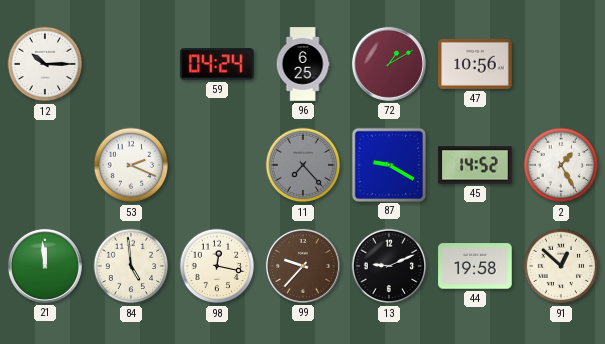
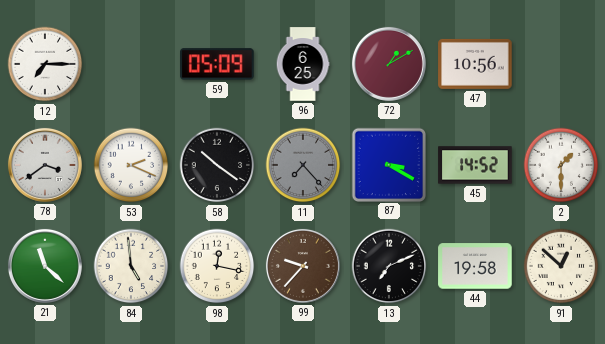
12: 10:15 -> 7:15 (45, 64)
59: 04:24 -> 05:09 (217, 64)
78: none -> 3:39 (45, 165)
58: none -> 10:21 (217, 165)
87: 9:20 -> 3:20 (388, 164)
2: 1:25 -> 1:30 (561, 165)
21: 11:59 -> 11:22 (45, 266)
13: 9:11 -> 7:11 (389, 266)
